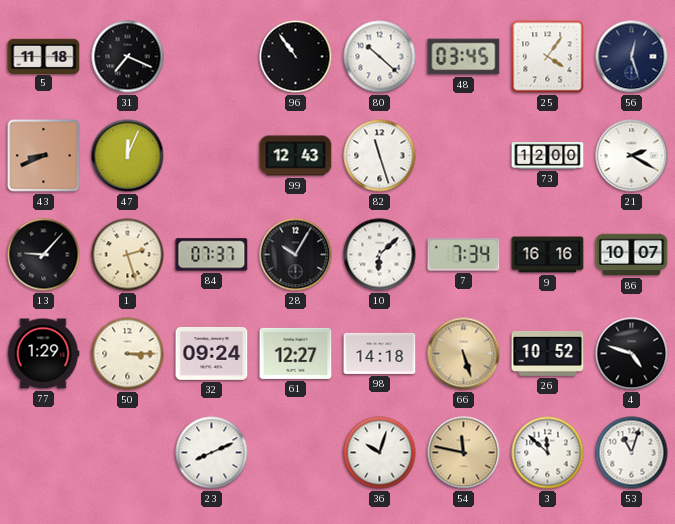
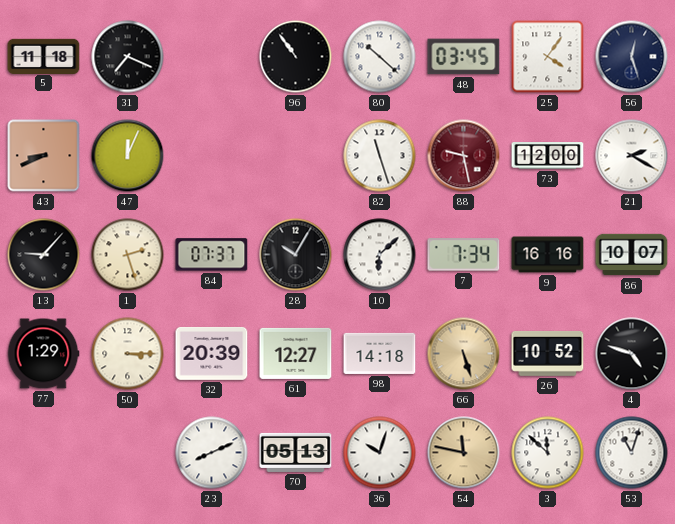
99: 12:43 -> none (296, 156)
88: none -> 9:28 (464, 156)
32: 09:24 -> 20:39 (212, 354)
70: none -> 05:13 (296, 452)
